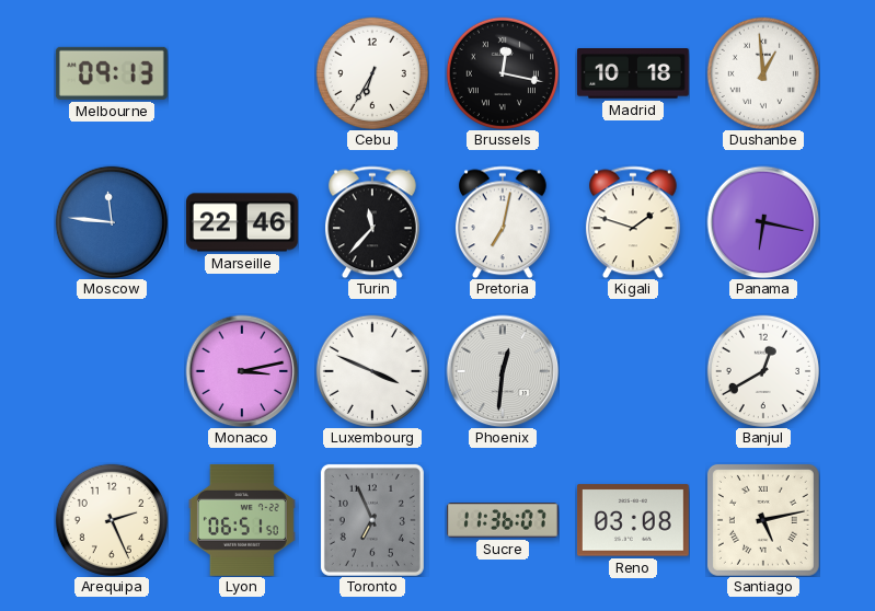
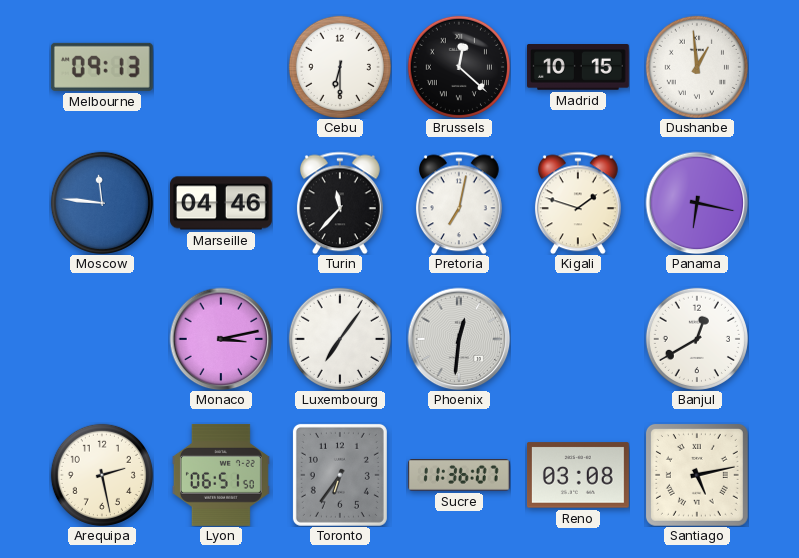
Cebu: 6:35 -> 6:30 (340, 67)
Brussels: 12:17 -> 12:22 (459, 67)
Madrid: 10:18 -> 10:15 (578, 68)
Marseille: 22:46 -> 04:46 (221, 203)
Luxembourg: 3:49 -> 7:06 (340, 339)
Arequipa: 2:26 -> 2:28 (102, 475)
Toronto: 6:56 -> 6:36 (340, 475)
